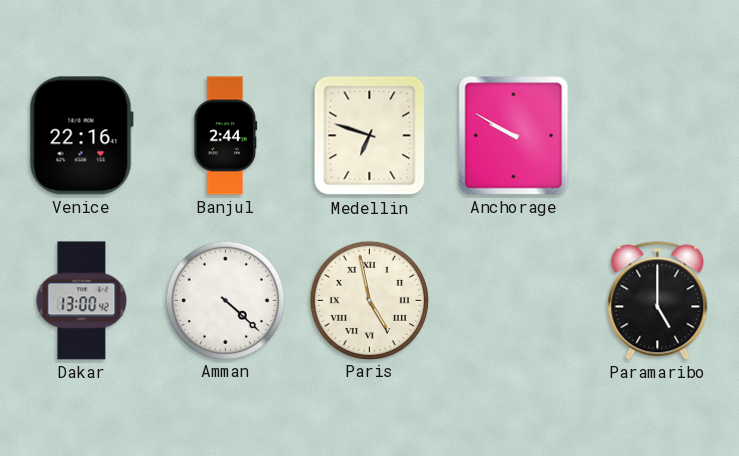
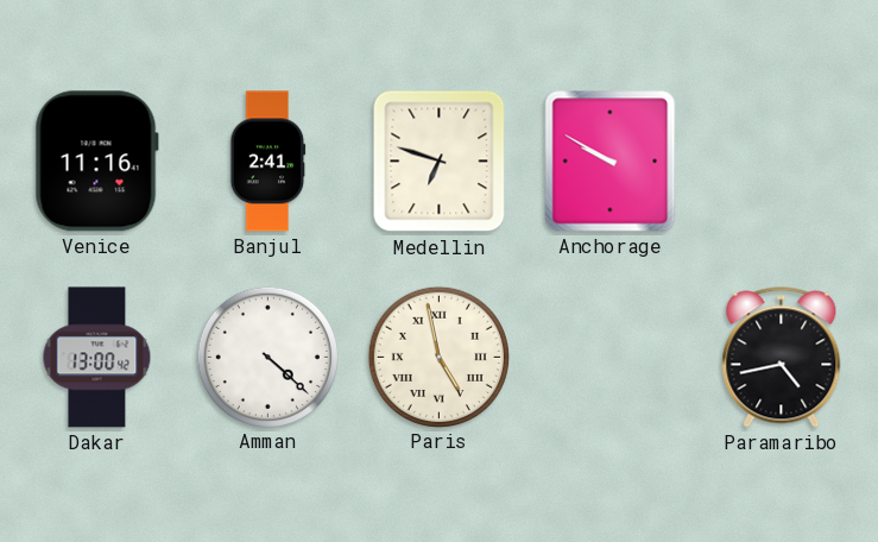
Venice: 22:16 -> 11:16 (96, 162)
Banjul: 2:44 -> 2:41 (269, 162)
Paramaribo: 5:00 -> 4:43 (782, 358)
